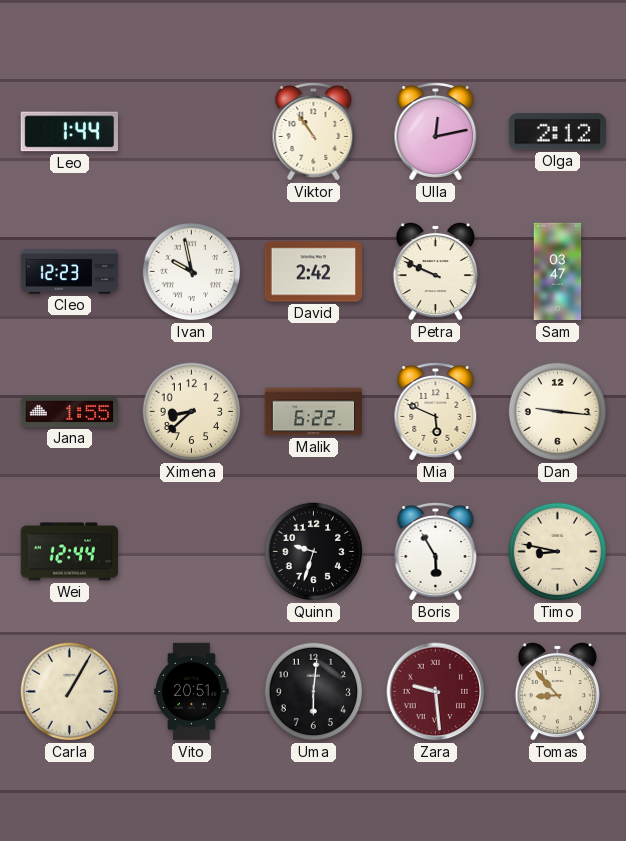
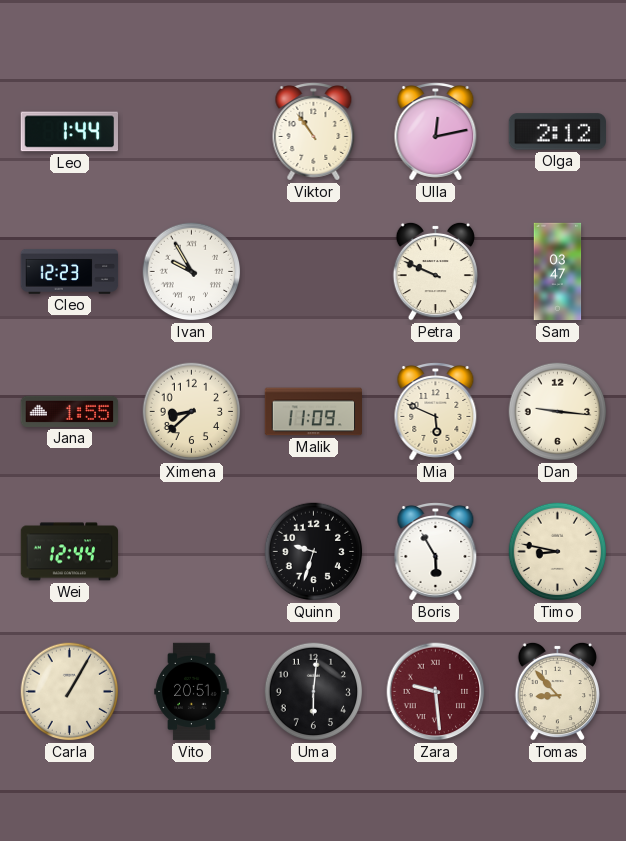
Ivan: 9:58 -> 9:55 (192, 272)
David: 2:42 -> none (313, 272)
Malik: 6:22 -> 11:09 (313, 412)
